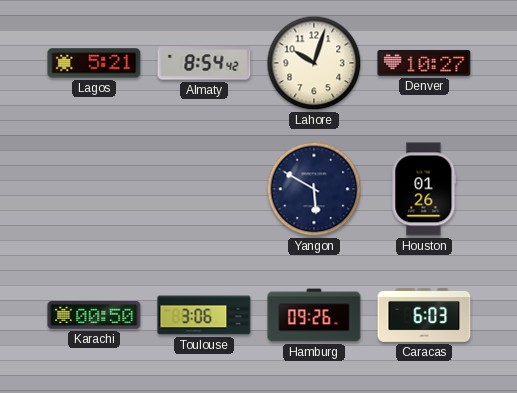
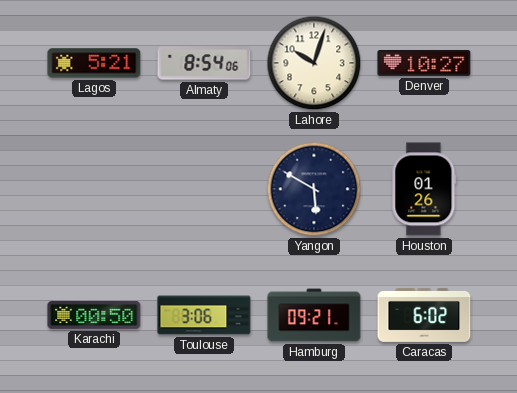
Almaty: 8:54:42 -> 8:54:06 (204, 63)
Hamburg: 09:26 -> 09:21 (314, 315)
Caracas: 6:03 -> 6:02 (424, 315)
